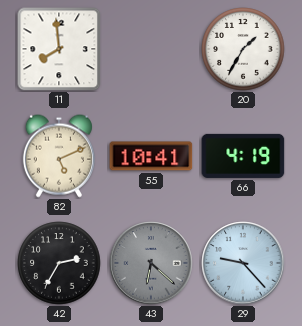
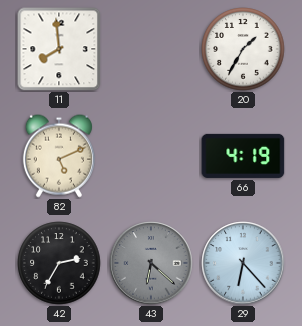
55: 10:41 -> none (151, 156)
29: 9:23 -> 6:23 (243, 263)
